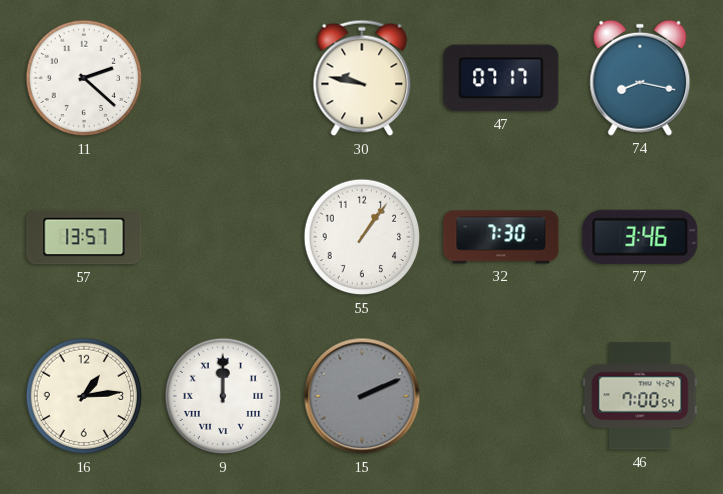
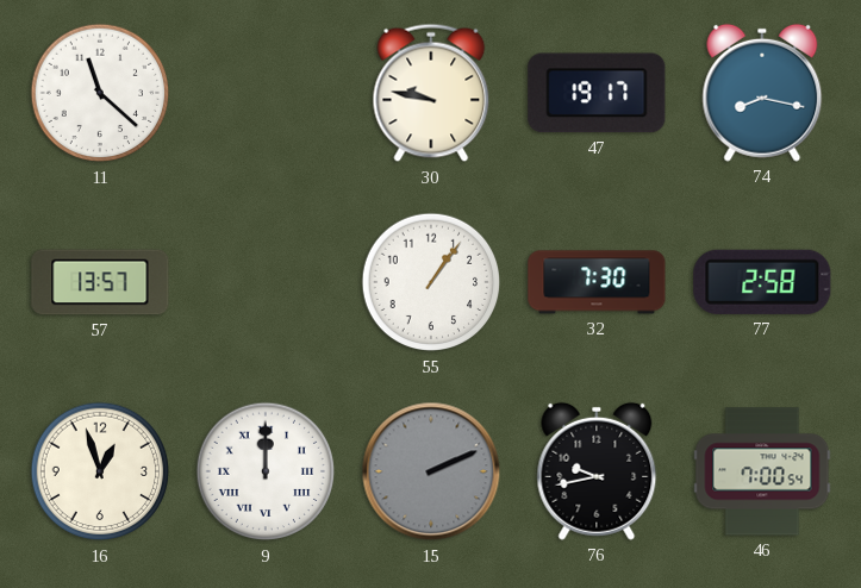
11: 2:22 -> 11:22 (100, 93)
47: 07:17 -> 19:17 (597, 93)
77: 3:46 -> 2:58 (762, 282)
16: 1:14 -> 12:57 (100, 471)
76: none -> 9:43 (597, 471)
